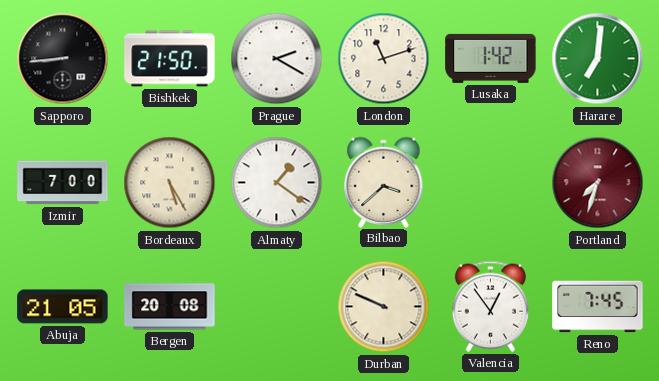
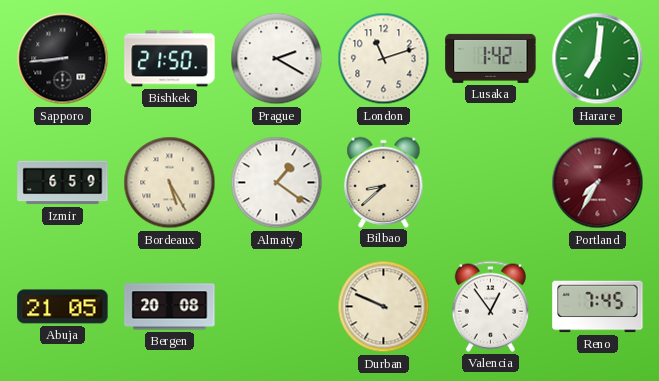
Izmir: 7:00 -> 6:59 (63, 183)
Bilbao: 3:38 -> 8:38 (384, 182)
Portland: 7:33 -> 7:35 (598, 183)
